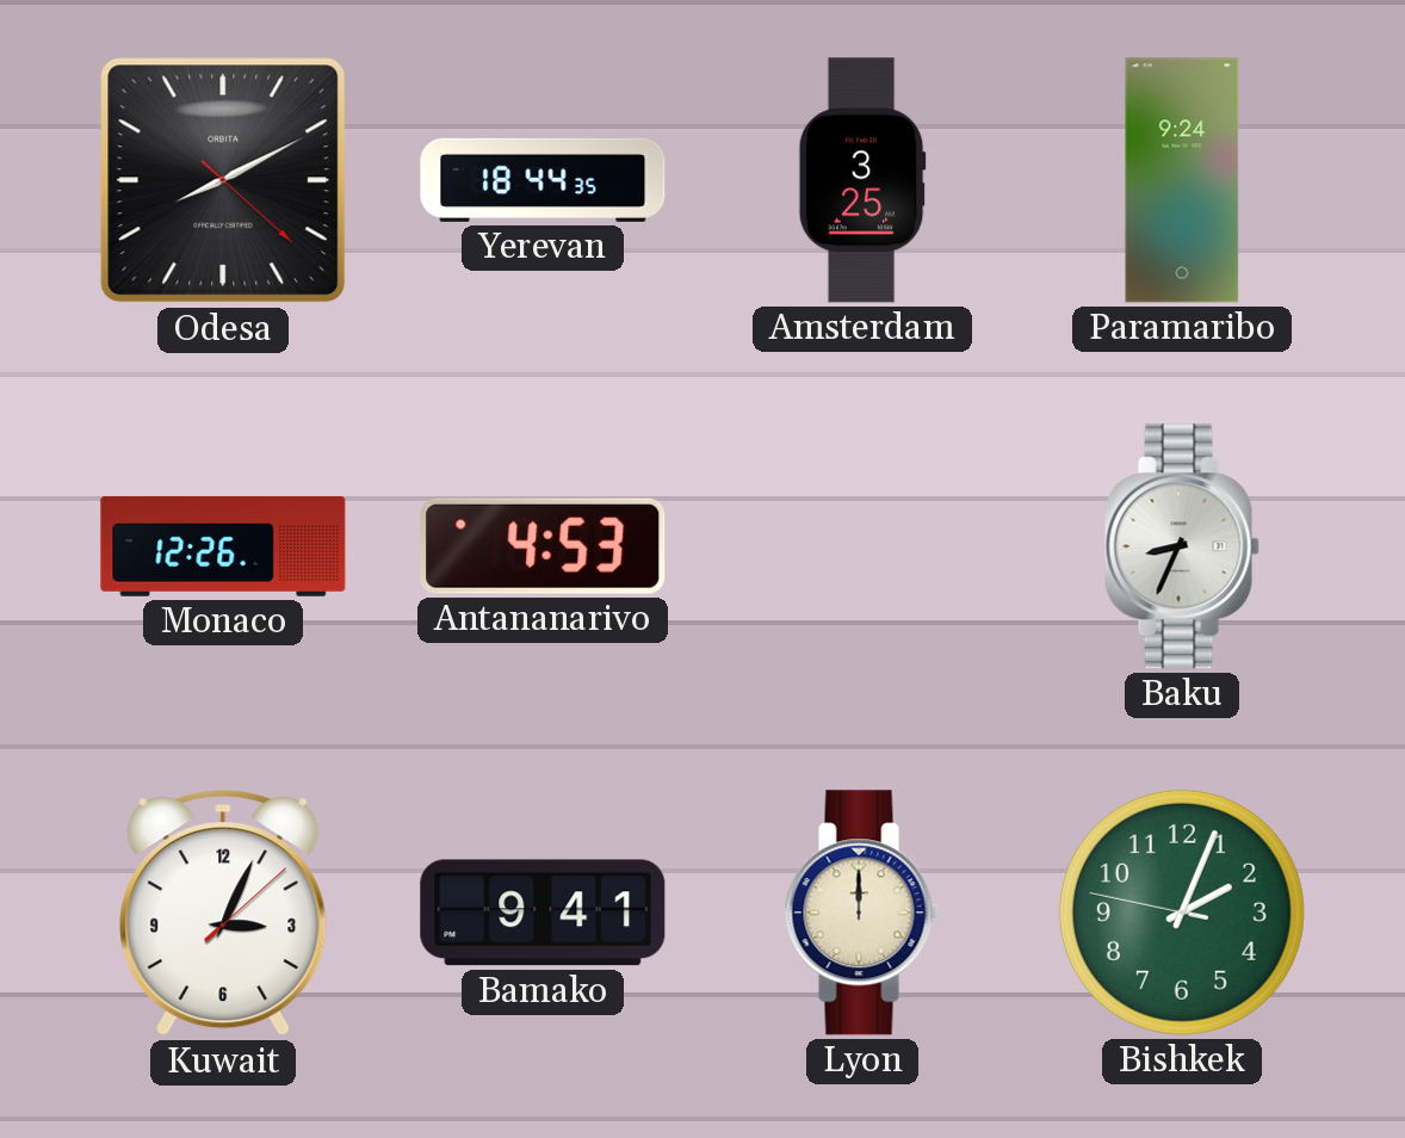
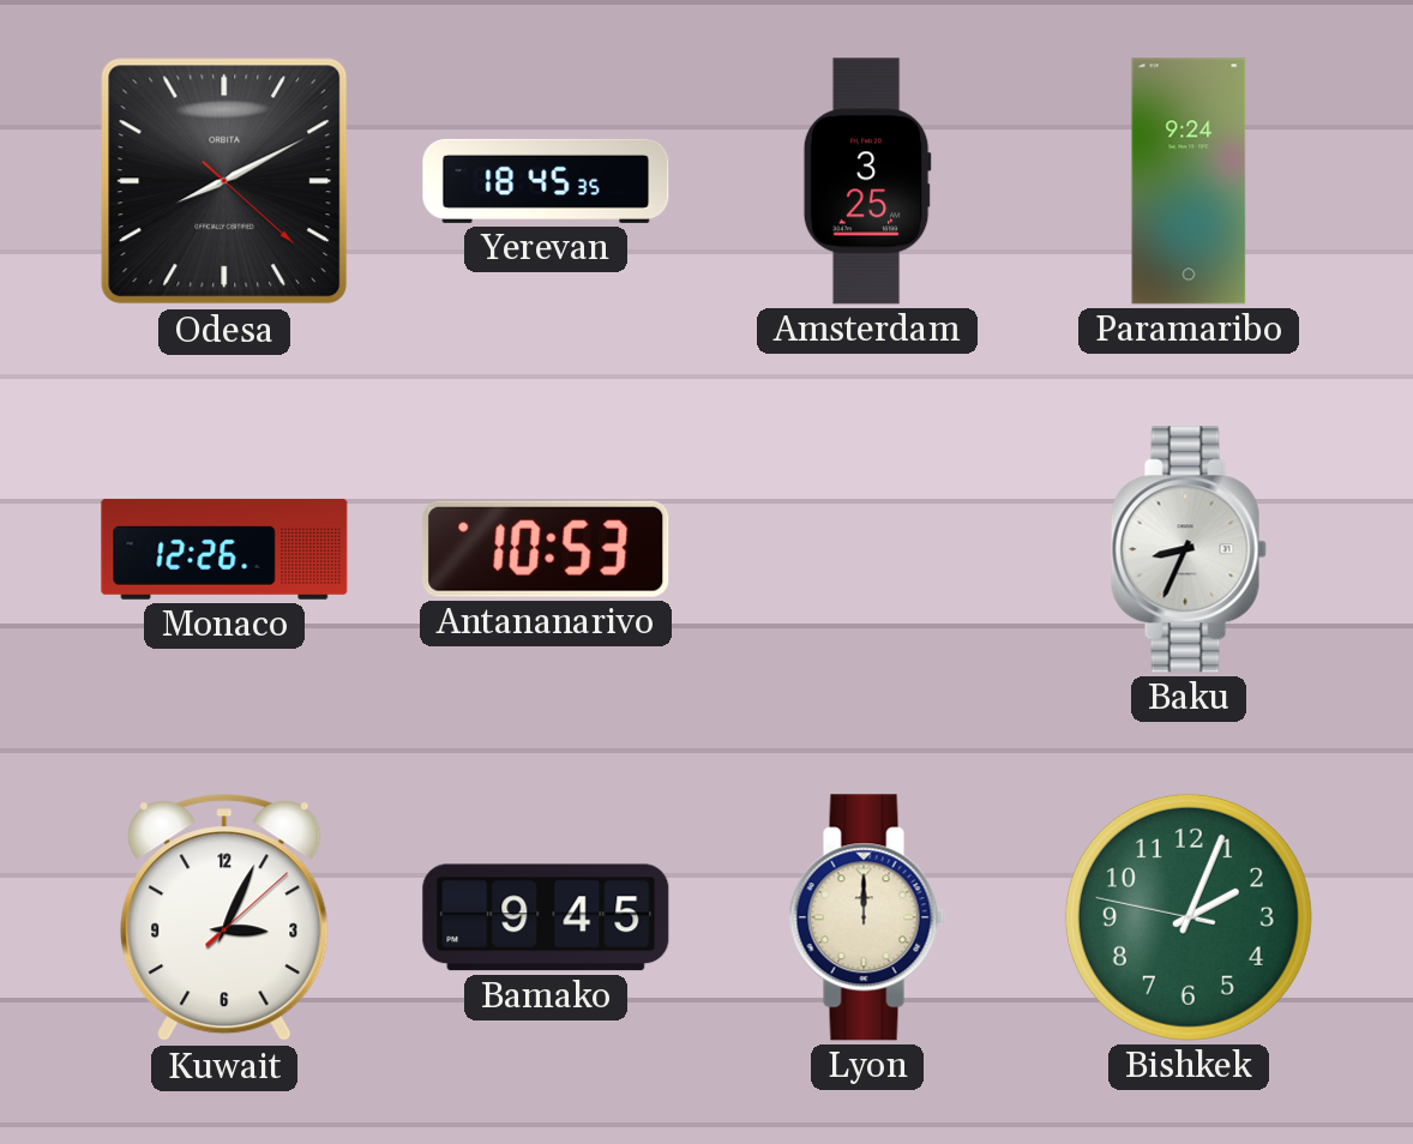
Yerevan: 18:44 -> 18:45 (546, 181)
Antananarivo: 4:53 -> 10:53 (546, 549)
Bamako: 9:41 -> 9:45 (546, 917)
